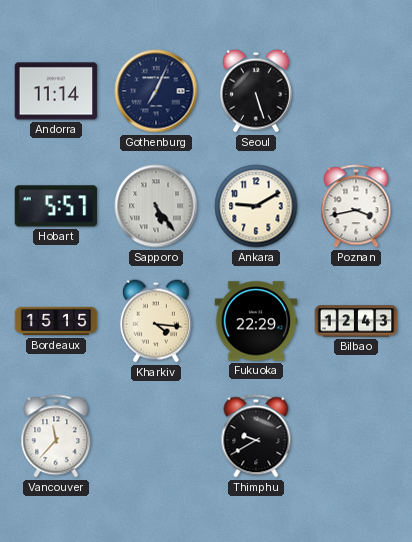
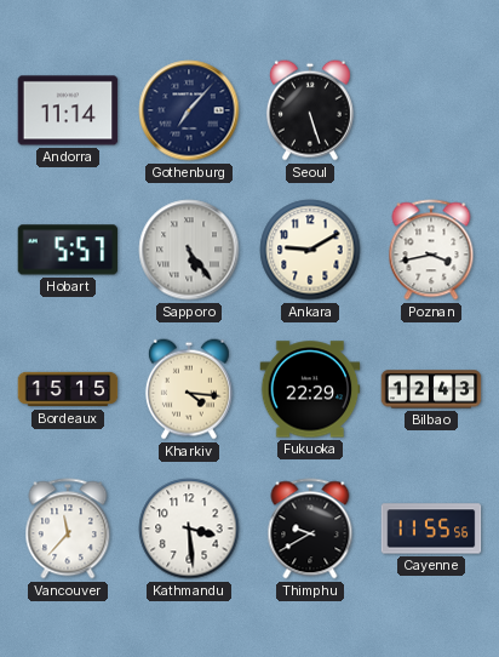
Gothenburg: 7:04 -> 7:07 (189, 110)
Kathmandu: none -> 3:29 (189, 529)
Cayenne: none -> 11:55 (431, 529)
